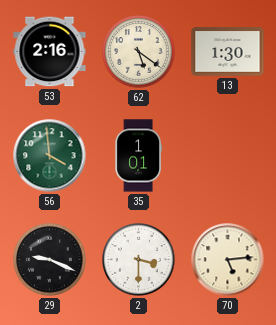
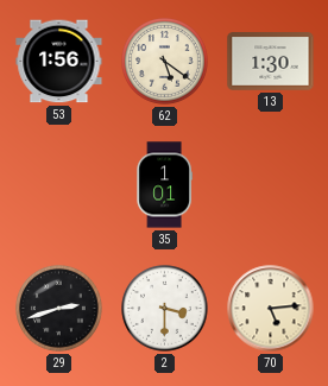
53: 2:16 -> 1:56 (59, 62)
56: 3:59 -> none (50, 156)
29: 9:19 -> 2:42 (59, 309)
